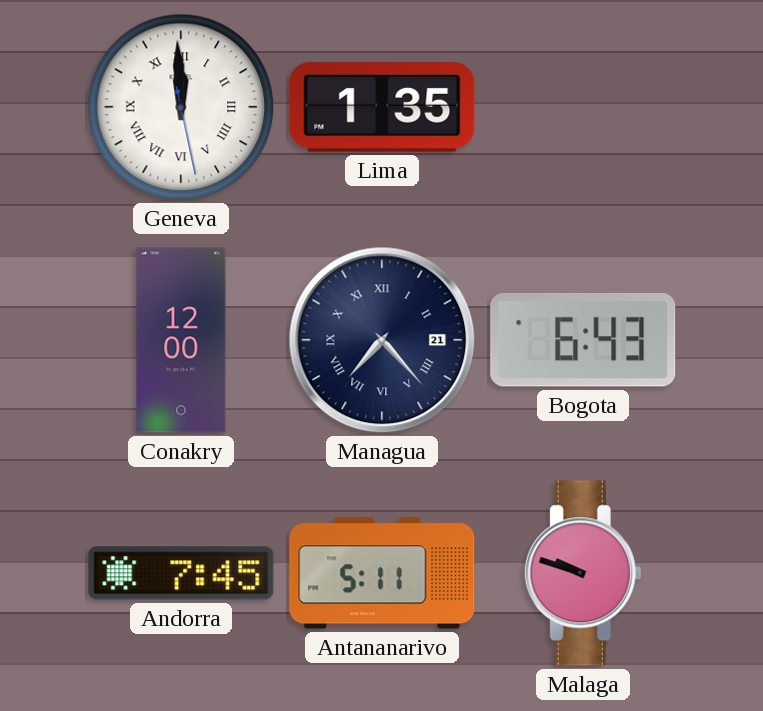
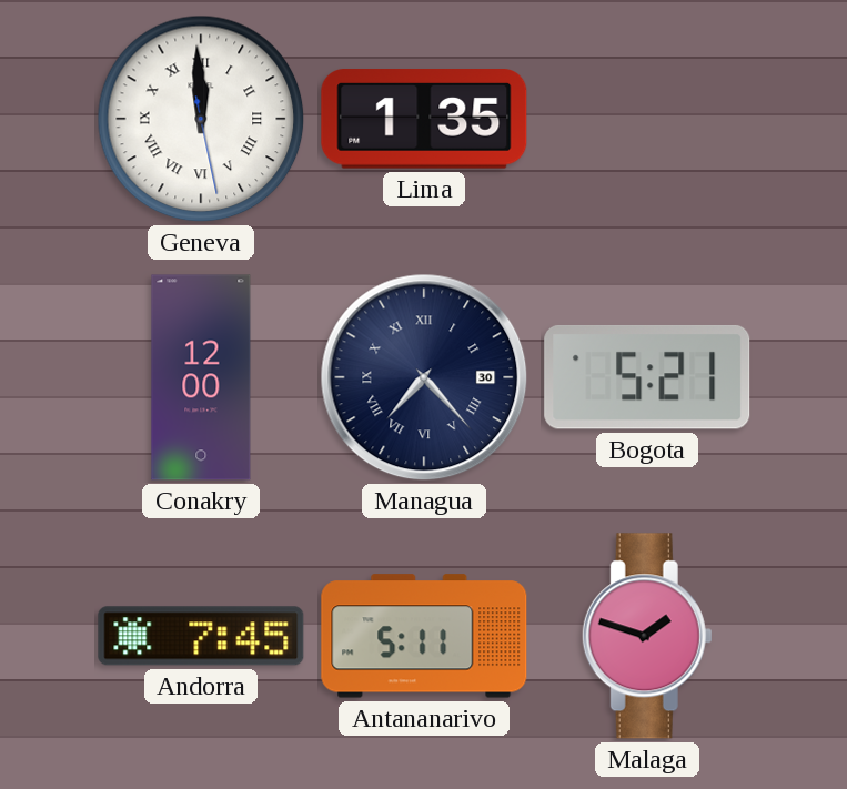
Managua date: 21 -> 30 (424, 377)
Bogota: 6:43 -> 5:21 (647, 377)
Malaga: 9:48 -> 1:48 (647, 636)
